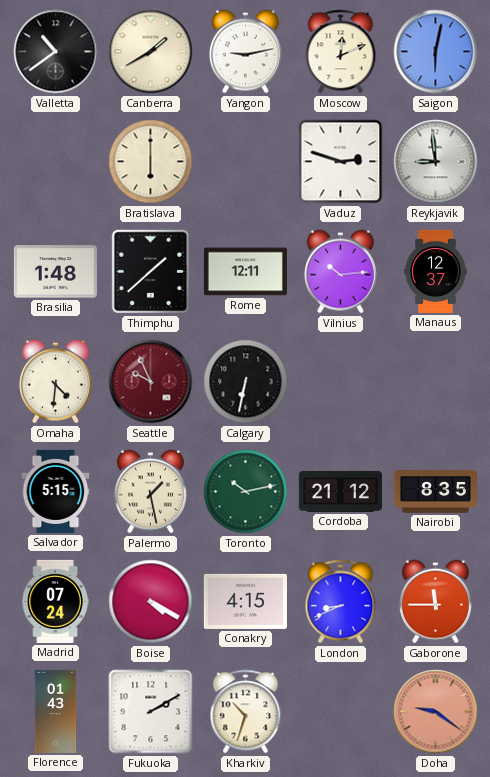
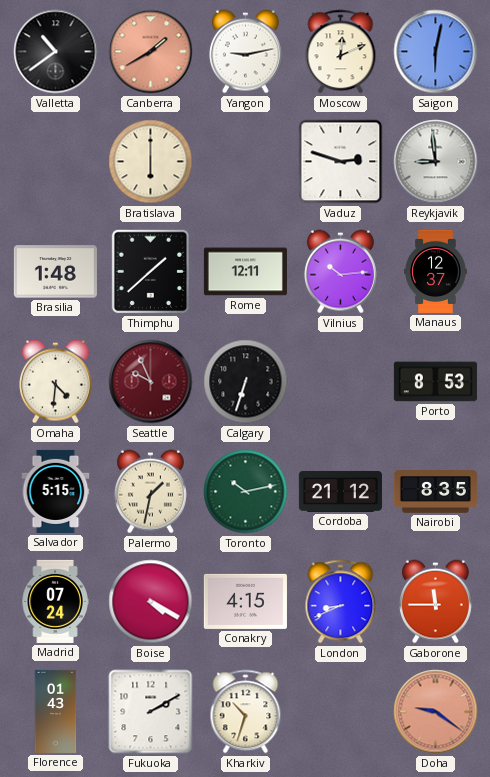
Canberra dial: cream -> salmon (151, 52)
Calgary: 6:32 -> 6:33 (246, 382)
Porto: none -> 8:53 (435, 382)
Palermo: 1:28 -> 1:32 (150, 492)
